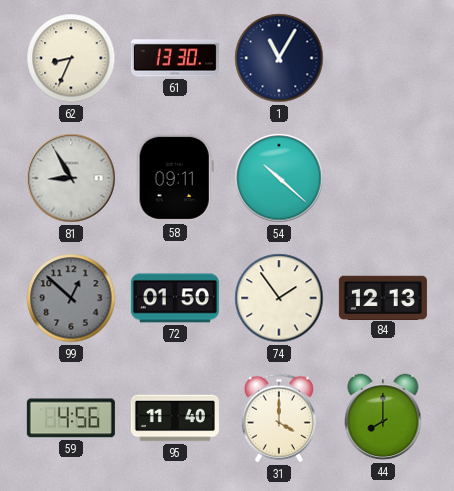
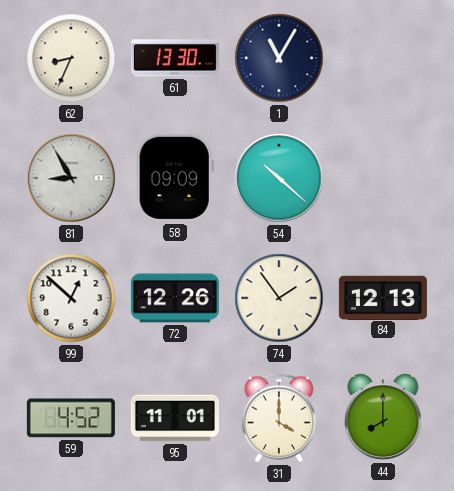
58: 09:11 -> 09:09 (175, 178)
99 dial: grey -> white (71, 298)
72: 01:50 -> 12:26 (175, 298)
59: 4:56 -> 4:52 (71, 418)
95: 11:40 -> 11:01 (175, 418)
